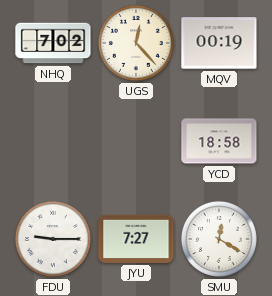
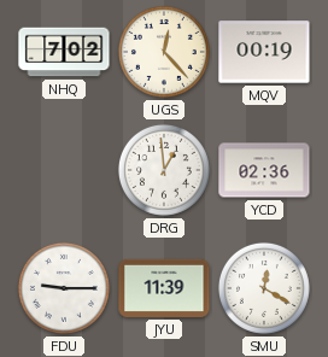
DRG: none -> 12:59 (164, 170)
YCD: 18:58 -> 02:36 (264, 170)
JYU: 7:27 -> 11:39 (164, 288)
